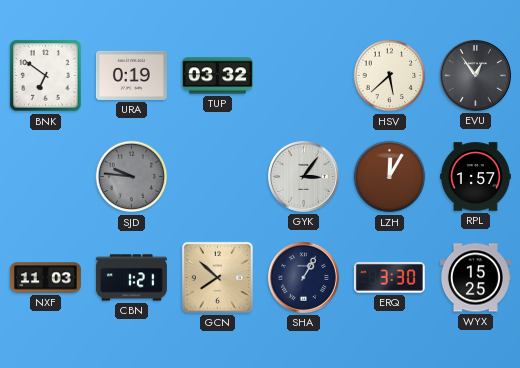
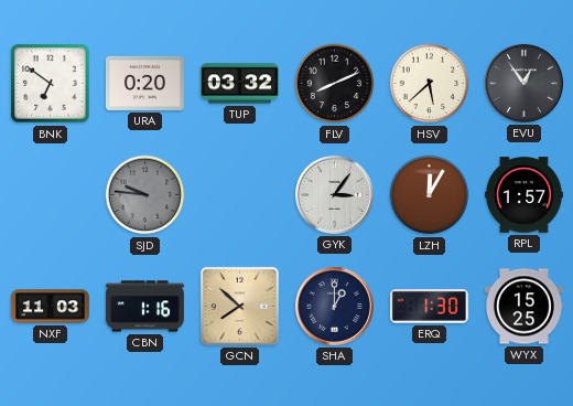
URA: 0:19 -> 0:20 (144, 83)
FLV: none -> 8:11 (335, 84)
CBN: 1:21 -> 1:16 (144, 307)
SHA: 1:05 -> 1:00 (334, 306)
ERQ: 3:30 -> 1:30 (429, 307)
